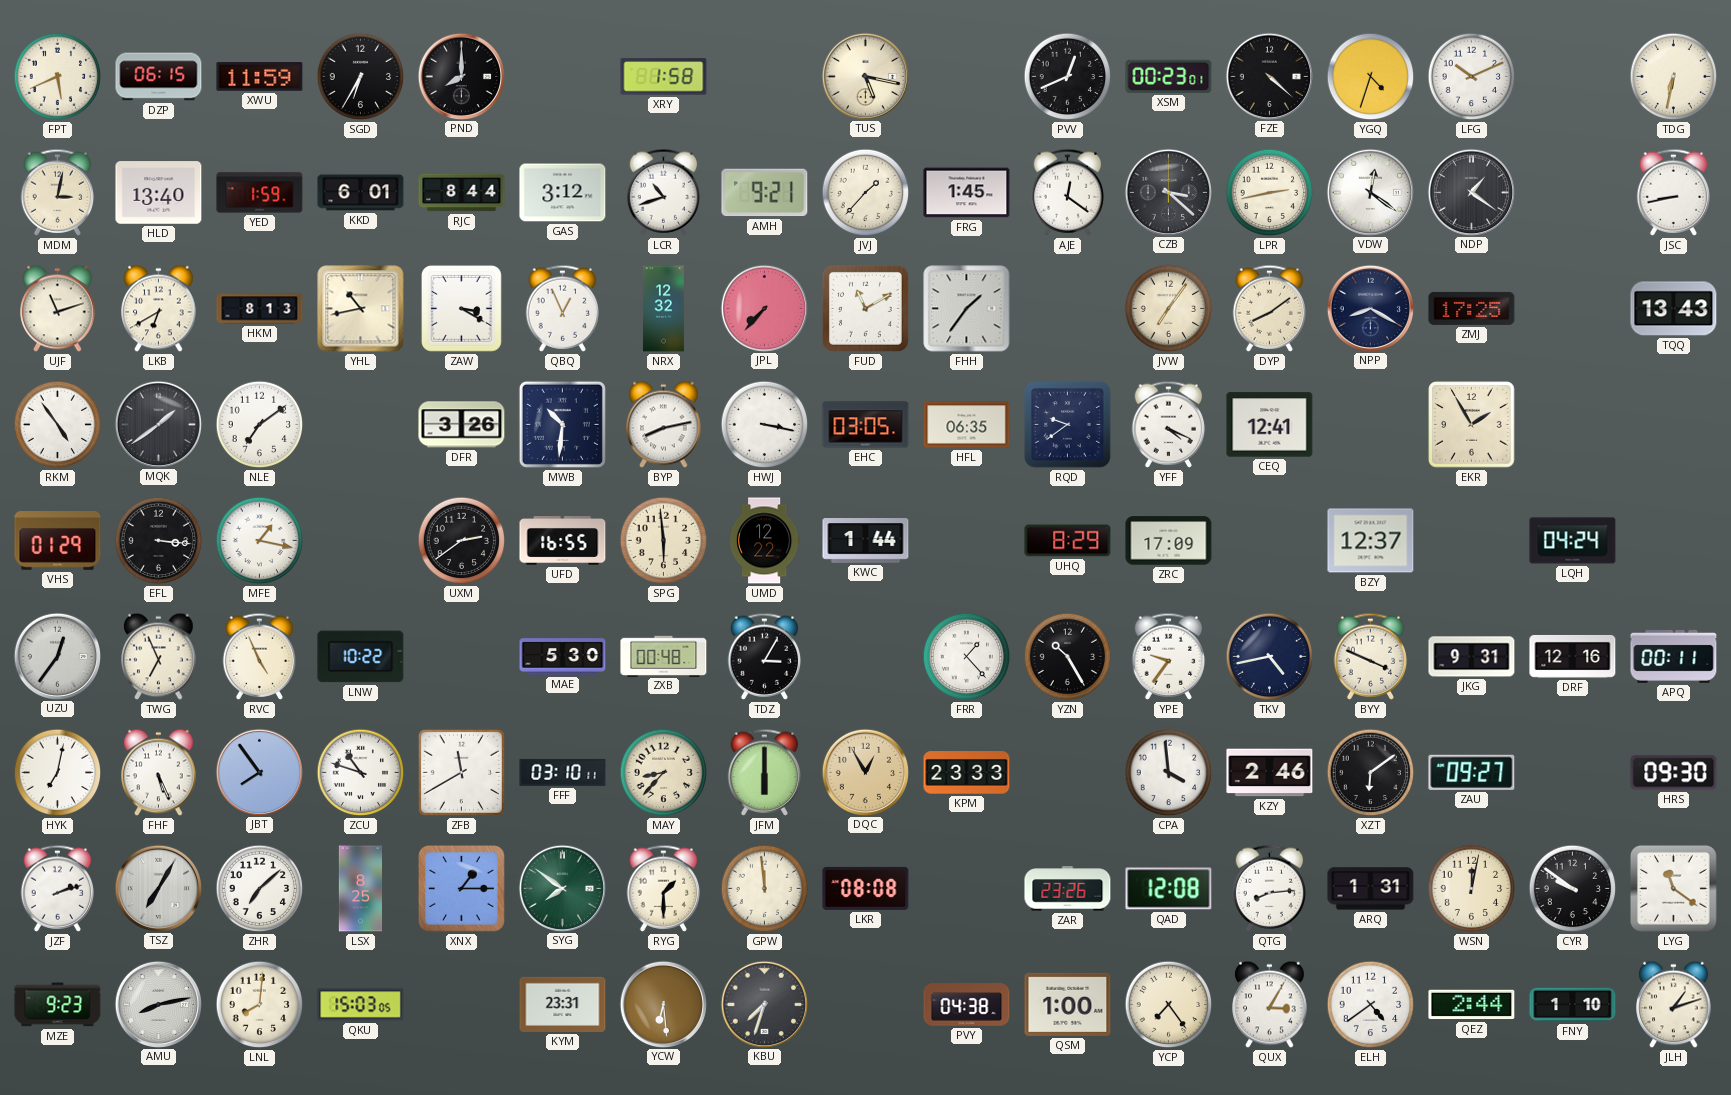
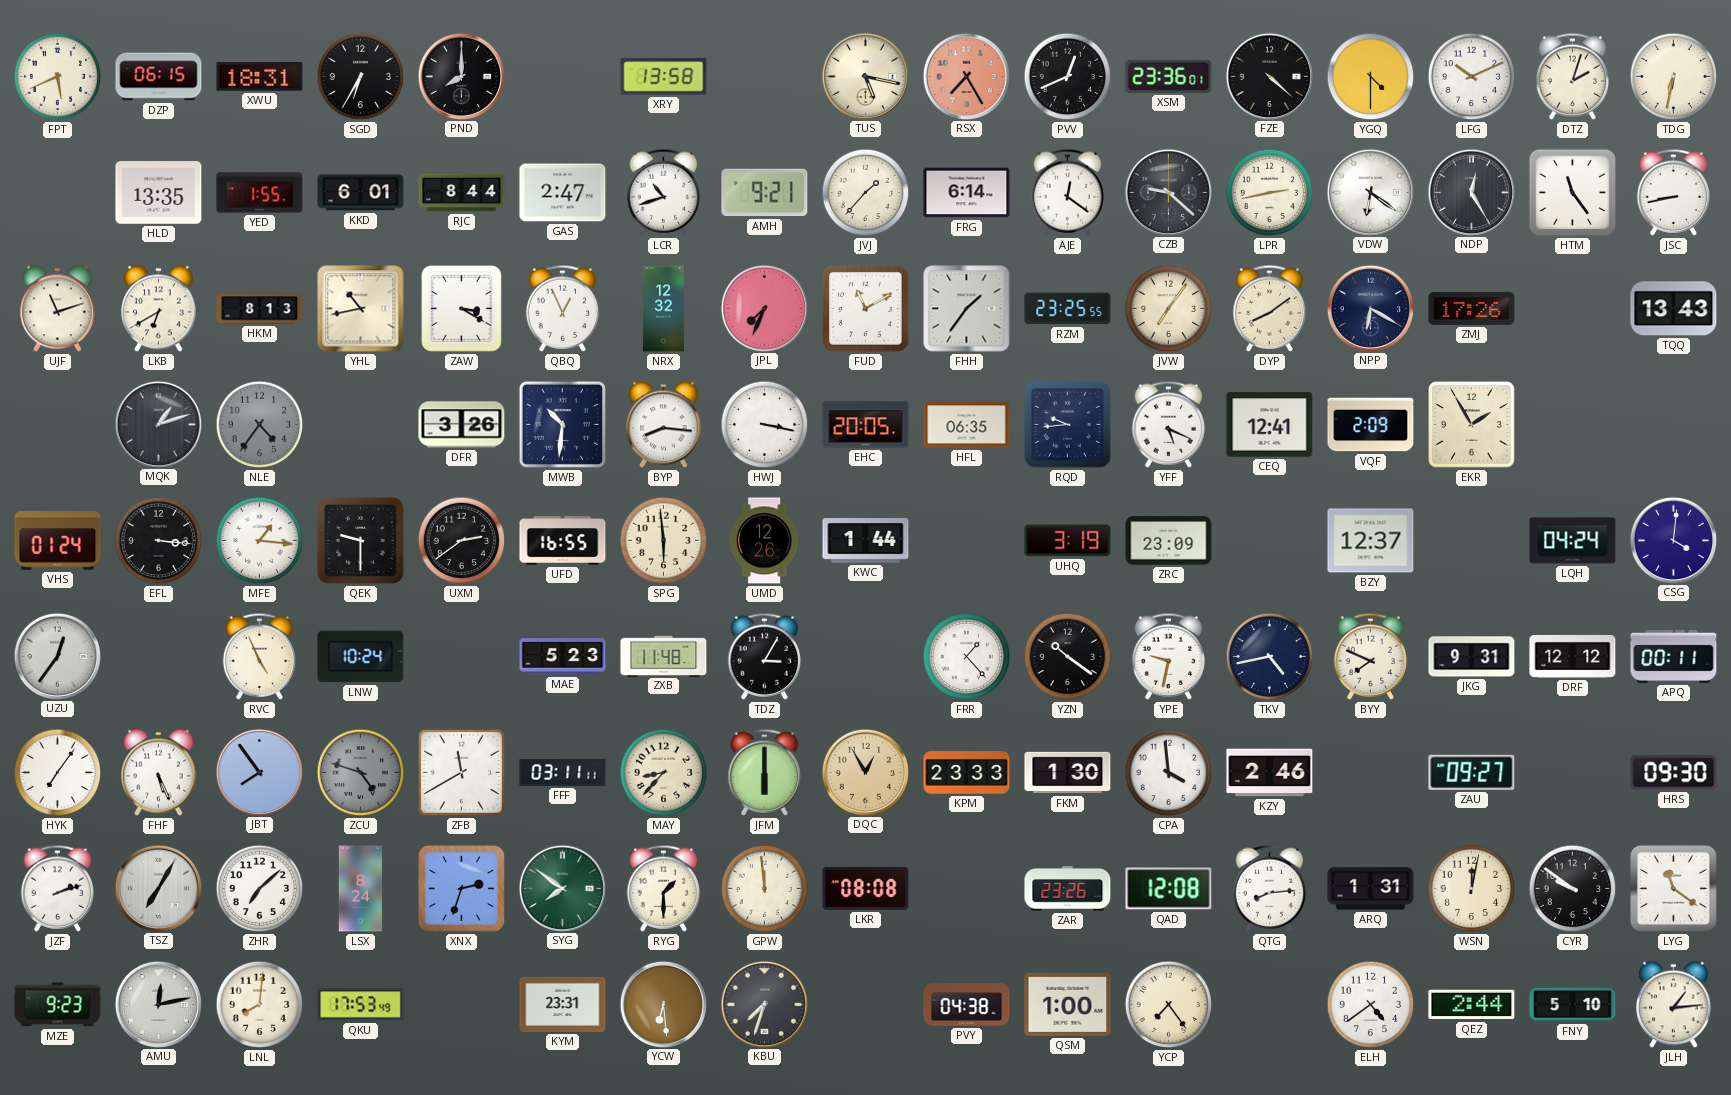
XWU: 11:59 -> 18:31 (260, 77)
XRY: 1:58 -> 13:58 (664, 77)
RSX: none -> 7:25 (966, 76)
XSM: 00:23 -> 23:36 (1169, 76)
YGQ: 4:33 -> 4:30 (1371, 77)
DTZ: none -> 2:03 (1573, 76)
MDM: 3:02 -> none (58, 192)
HLD: 13:40 -> 13:35 (159, 193)
YED: 1:59 -> 1:55 (260, 193)
GAS: 3:12 -> 2:47 (563, 193)
FRG: 1:45 -> 6:14 (967, 193)
CZB: 3:22 -> 9:22 (1168, 192)
VDW: 12:21 -> 6:21 (1370, 192)
NDP: 1:21 -> 12:25 (1471, 192)
HTM: none -> 11:24 (1573, 193)
JPL: 7:37 -> 7:34 (764, 308)
RZM: none -> 23:25 (1068, 309)
NPP: 8:20 -> 6:20 (1370, 308)
ZMJ: 17:25 -> 17:26 (1472, 308)
RKM: 4:54 -> none (58, 425)
MQK: 1:39 -> 1:12 (158, 424)
NLE: 7:09 -> 4:36 (260, 425)
NLE dial: white -> grey (260, 425)
BYP: 8:13 -> 8:16 (664, 425)
EHC: 03:05 -> 20:05 (866, 425)
RQD: 9:39 -> 9:44 (1067, 424)
YFF: 4:19 -> 5:19 (1169, 424)
VQF: none -> 2:09 (1371, 425)
VHS: 01:29 -> 01:24 (58, 541)
MFE: 1:17 -> 1:16 (260, 541)
QEK: none -> 9:30 (360, 540)
UMD: 12:22 -> 12:26 (764, 541)
UHQ: 8:29 -> 3:19 (1068, 541)
ZRC: 17:09 -> 23:09 (1169, 541)
CSG: none -> 4:01 (1673, 540)
TWG: 6:56 -> none (159, 657)
LNW: 10:22 -> 10:24 (361, 657)
MAE: 5:30 -> 5:23 (563, 657)
ZXB: 00:48 -> 11:48 (664, 656)
YZN: 10:25 -> 10:21 (1068, 657)
YPE: 9:36 -> 9:32 (1169, 656)
BYY: 3:49 -> 7:49 (1371, 656)
DRF: 12:16 -> 12:12 (1573, 656)
HYK: 7:02 -> 7:06 (58, 773)
ZCU: 10:48 -> 4:48 (361, 773)
ZCU dial: white -> grey (361, 773)
FFF: 03:10 -> 03:11 (563, 772)
FKM: none -> 1:30 (1068, 773)
XZT: 6:09 -> none (1371, 773)
LSX: 8:25 -> 8:24 (361, 889)
XNX: 1:15 -> 2:33 (461, 888)
AMU: 8:13 -> 12:13 (158, 1004)
QKU: 15:03 -> 17:53 (361, 1005)
QUX: 3:05 -> none (1270, 1005)
FNY: 1:10 -> 5:10 (1573, 1005)
JLH: 1:12 -> 1:14 (1674, 1005)
